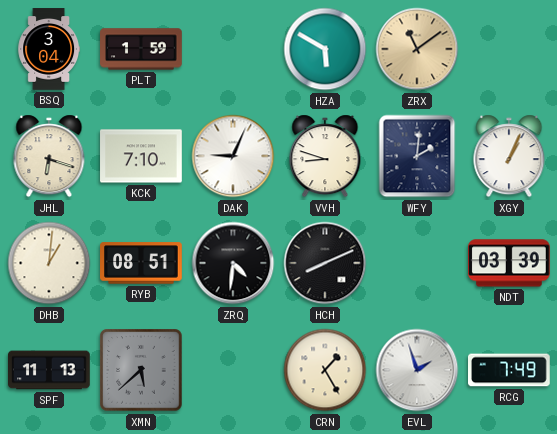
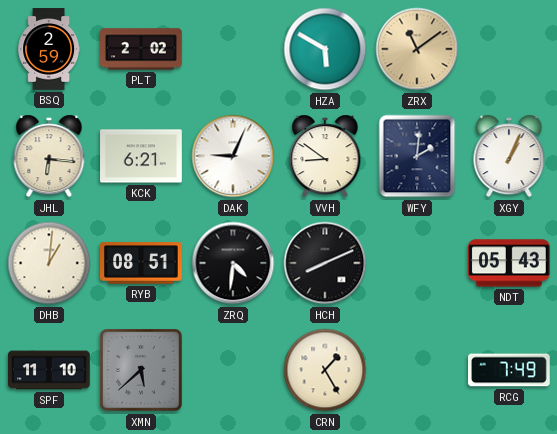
BSQ: 3:04 -> 2:59 (48, 49)
PLT: 1:59 -> 2:02 (141, 49)
JHL: 6:18 -> 6:16 (49, 156)
KCK: 7:10 -> 6:21 (141, 156)
VVH: 8:48 -> 8:51 (325, 156)
NDT: 03:39 -> 05:43 (510, 263)
SPF: 11:13 -> 11:10 (49, 370)
EVL: 1:57 -> none (417, 370)
